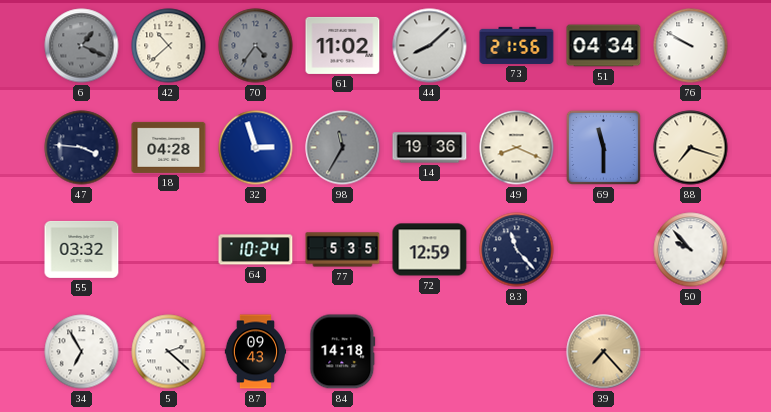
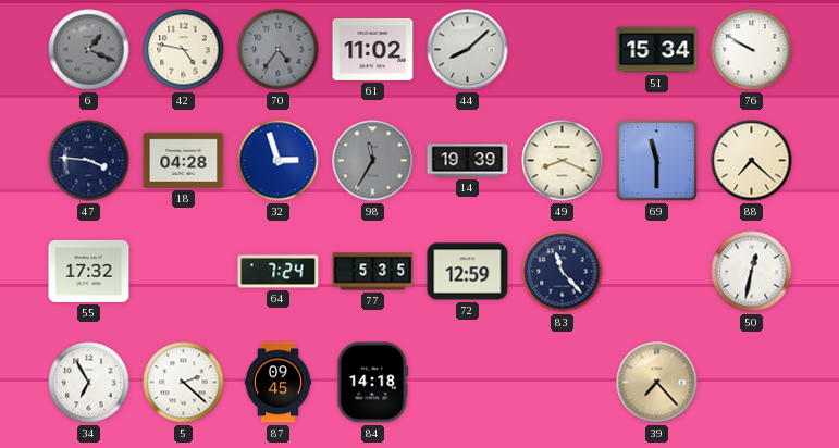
42: 10:38 -> 4:47 (184, 50)
73: 21:56 -> none (517, 45)
51: 04:34 -> 15:34 (657, 50)
14: 19:36 -> 19:39 (468, 161)
88: 7:18 -> 7:22 (752, 161)
55: 03:32 -> 17:32 (89, 271)
64: 10:24 -> 7:24 (279, 272)
50: 9:53 -> 12:32 (752, 272)
87: 09:43 -> 09:45 (279, 383)
